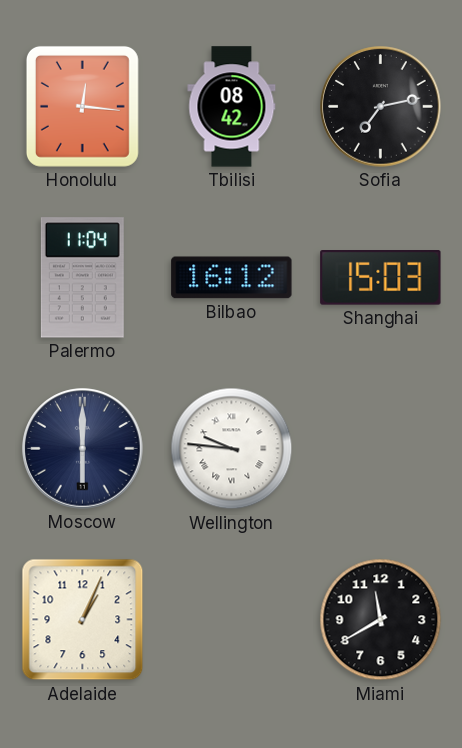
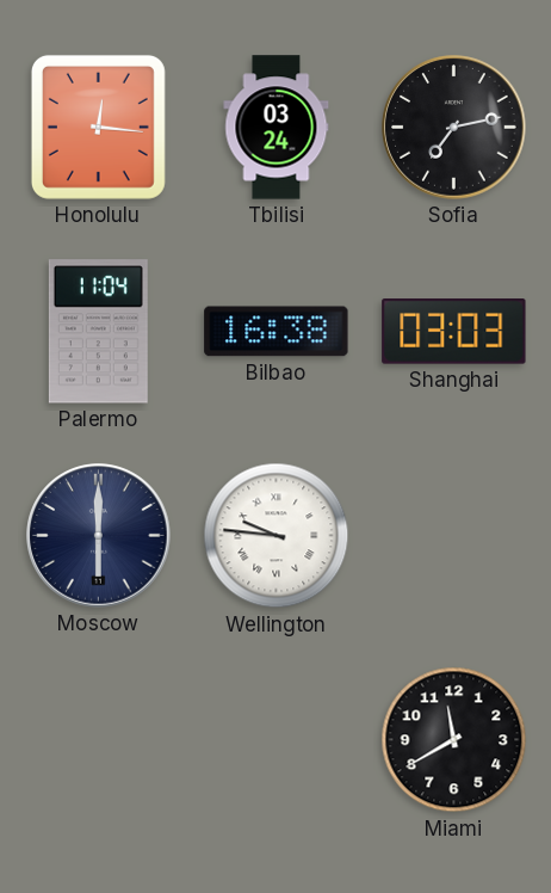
Tbilisi: 08:42 -> 03:24 (277, 128)
Bilbao: 16:12 -> 16:38 (277, 332)
Shanghai: 15:03 -> 03:03 (454, 332)
Adelaide: 1:04 -> none (83, 620)
